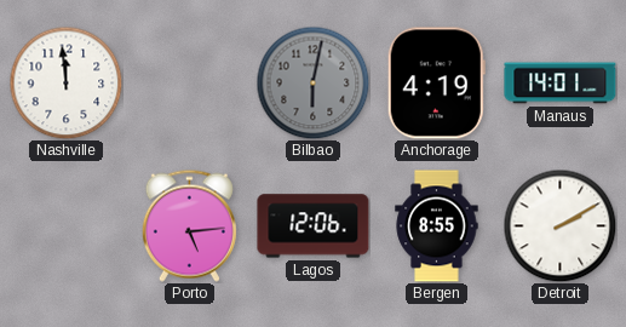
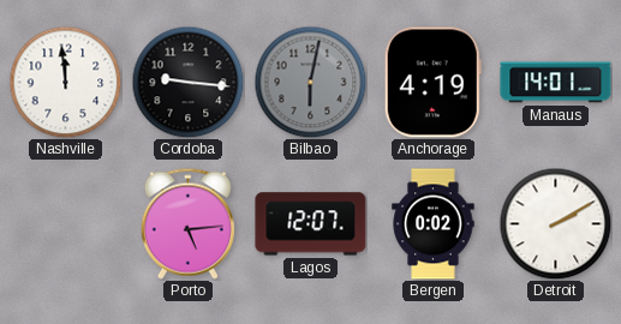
Cordoba: none -> 9:16 (187, 82)
Lagos: 12:06 -> 12:07 (311, 224)
Bergen: 8:55 -> 0:02 (434, 224)
